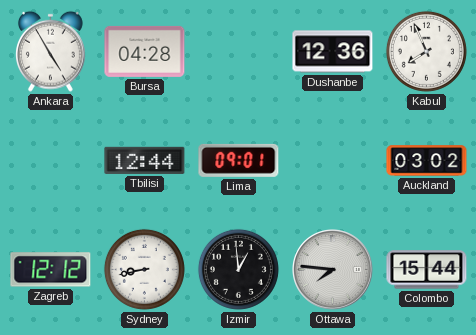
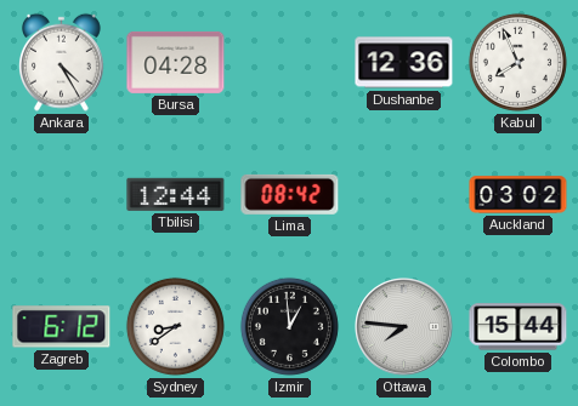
Ankara: 4:55 -> 4:25 (61, 62)
Lima: 09:01 -> 08:42 (290, 194)
Zagreb: 12:12 -> 6:12 (62, 327)
Sydney: 8:43 -> 8:39 (175, 326)
